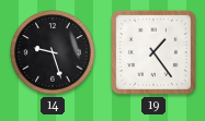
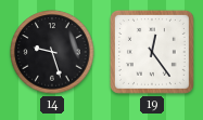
19: 1:24 -> 12:24 (152, 52)
